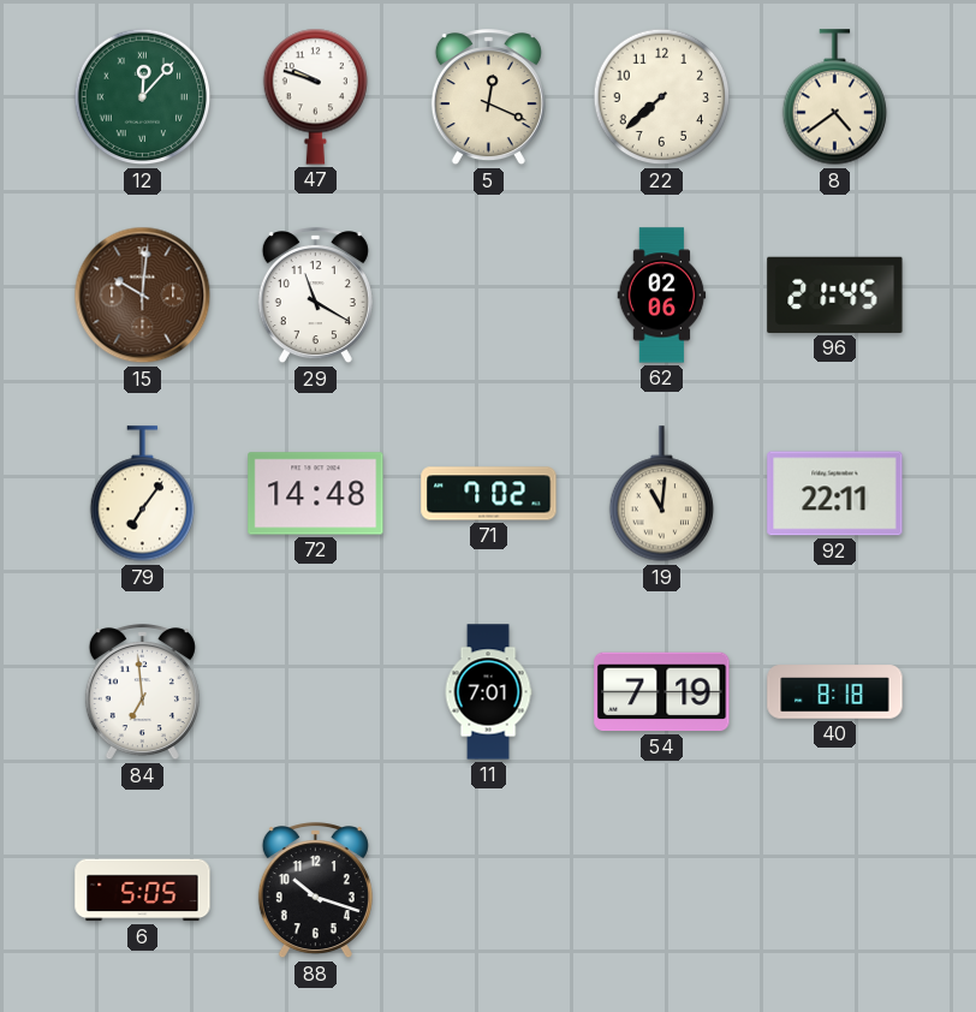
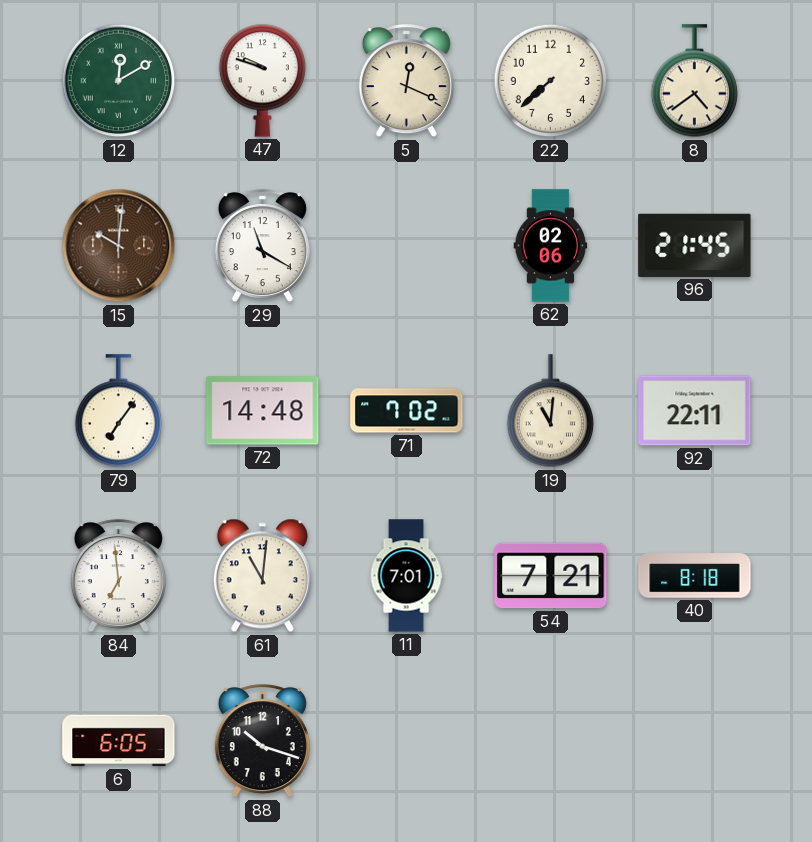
12: 12:07 -> 12:10 (119, 81)
61: none -> 11:01 (262, 576)
54: 7:19 -> 7:21 (551, 576)
6: 5:05 -> 6:05 (119, 741)
